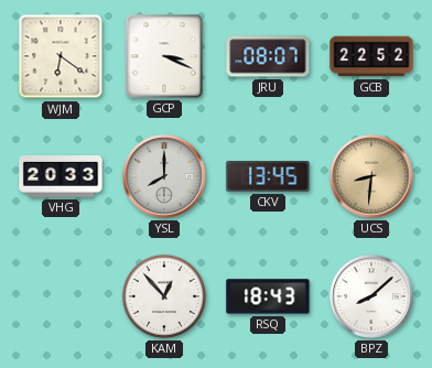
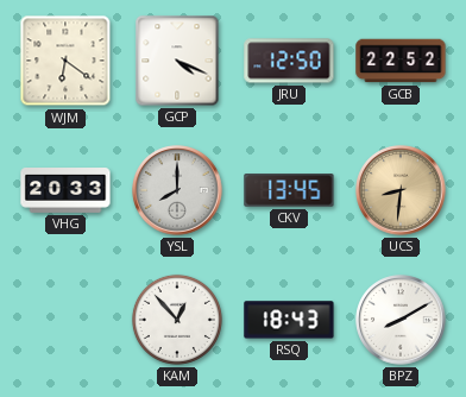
GCP: 3:19 -> 4:19 (177, 61)
JRU: 08:07 -> 12:50 (289, 61)
BPZ: 8:08 -> 8:10 (401, 320)
